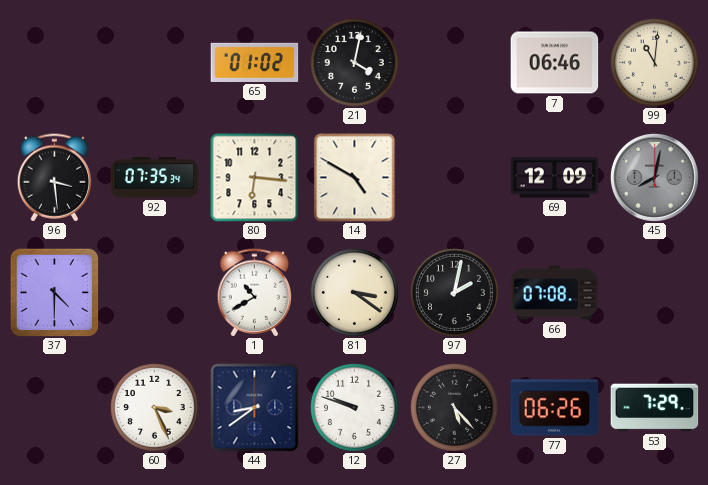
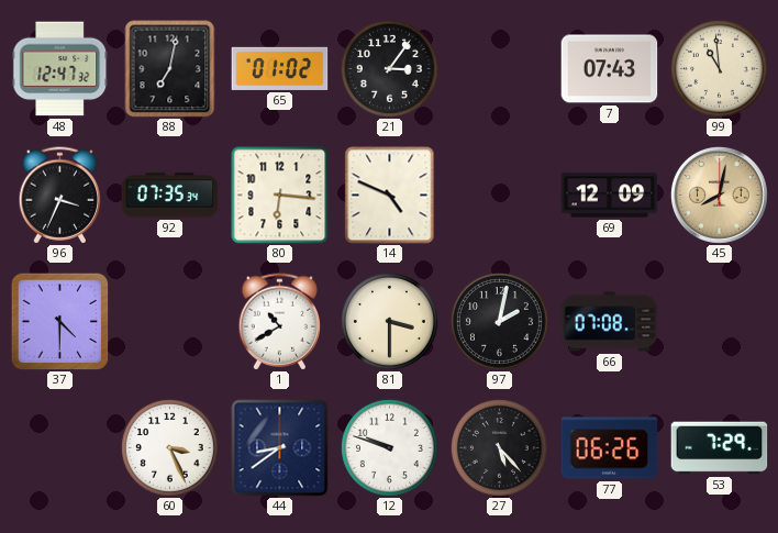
48: none -> 12:47 (60, 69)
88: none -> 7:02 (170, 69)
21: 4:02 -> 3:06 (389, 68)
7: 06:46 -> 07:43 (610, 69)
99: 11:01 -> 10:59 (719, 68)
96: 3:29 -> 3:34 (60, 196)
14: 4:50 -> 4:49 (390, 196)
45 dial: grey -> champagne (719, 195)
81: 3:21 -> 3:30 (389, 321)
